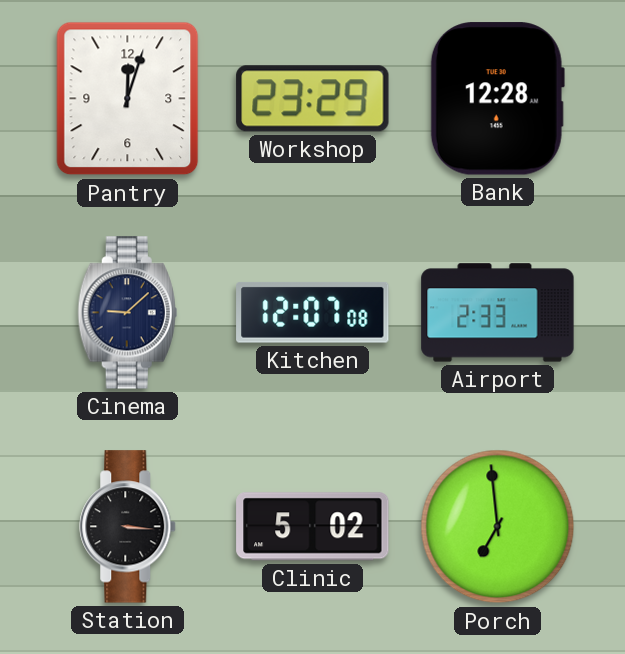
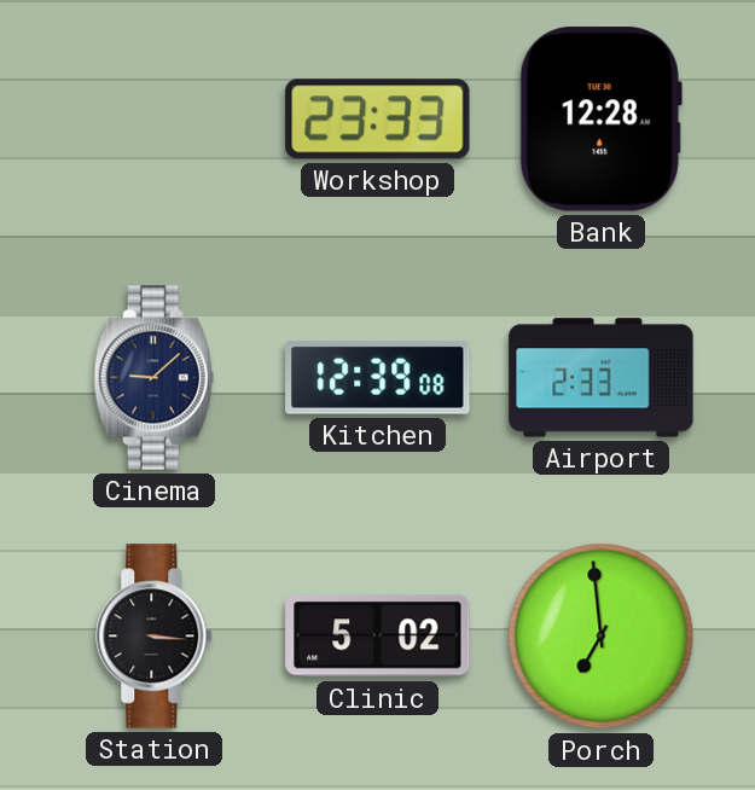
Pantry: 12:03 -> none (128, 99)
Workshop: 23:29 -> 23:33 (378, 120)
Kitchen: 12:07 -> 12:39 (378, 377)
